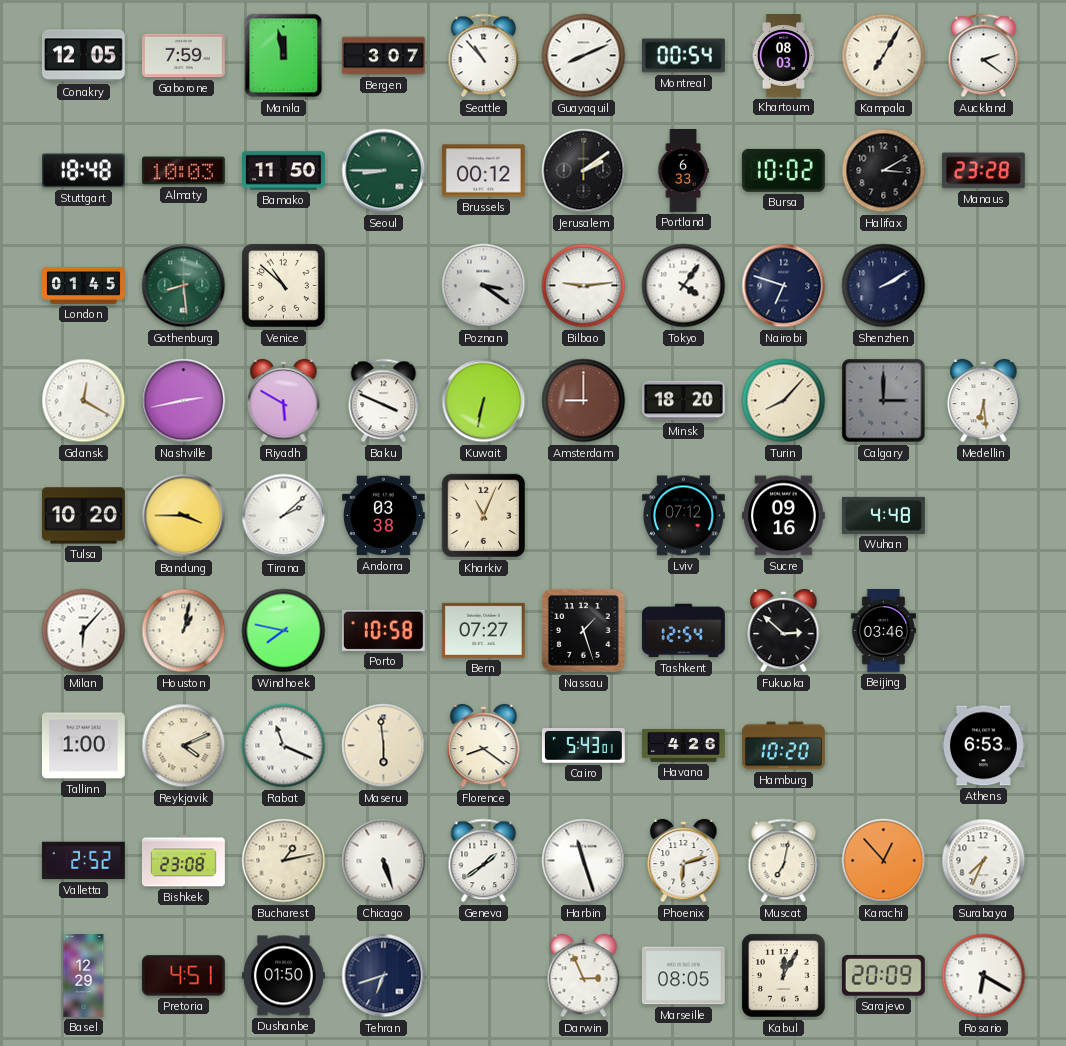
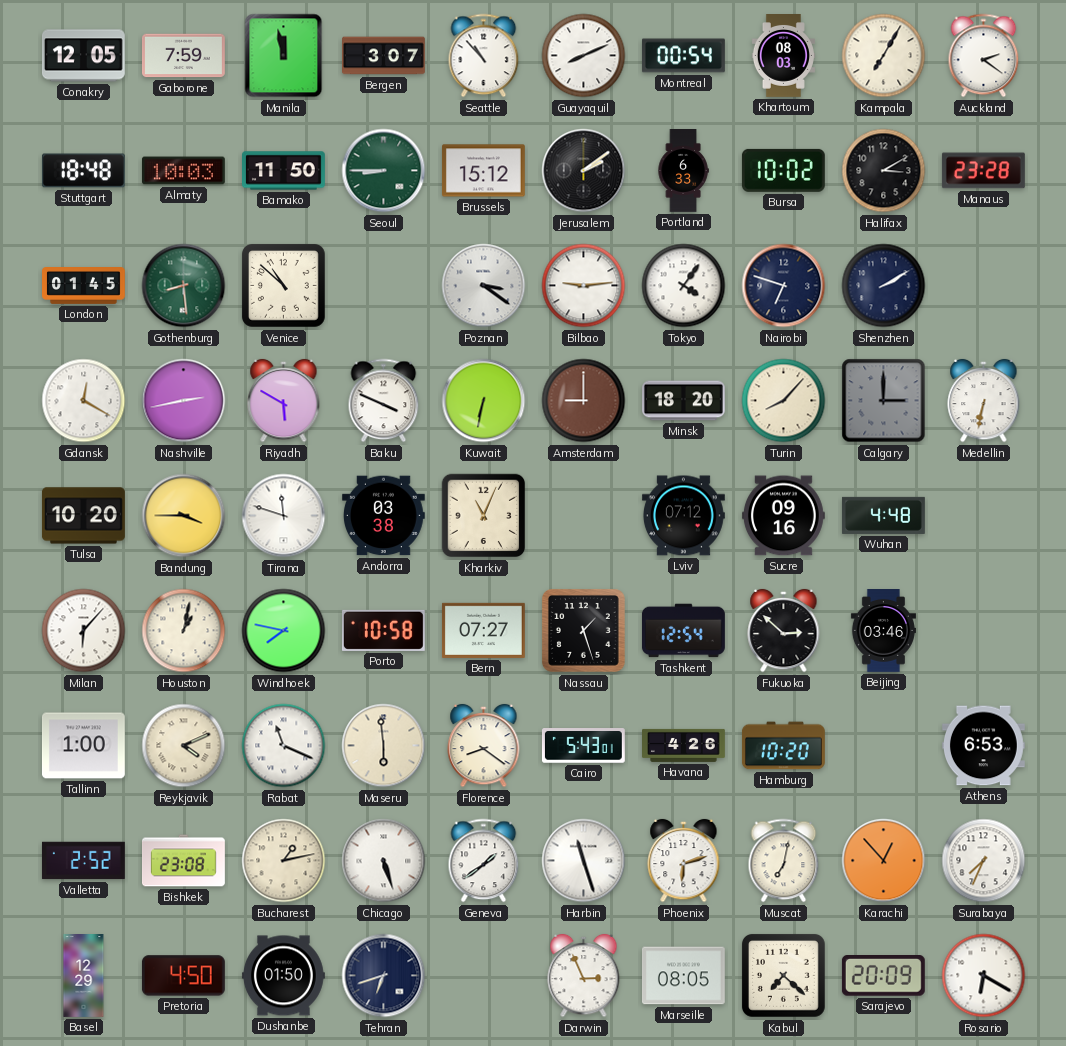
Brussels: 00:12 -> 15:12 (483, 171)
Medellin: 6:29 -> 6:32 (984, 401)
Tirana: 2:08 -> 11:48 (284, 516)
Pretoria: 4:51 -> 4:50 (183, 976)
Kabul: 12:05 -> 7:22 (784, 976)
